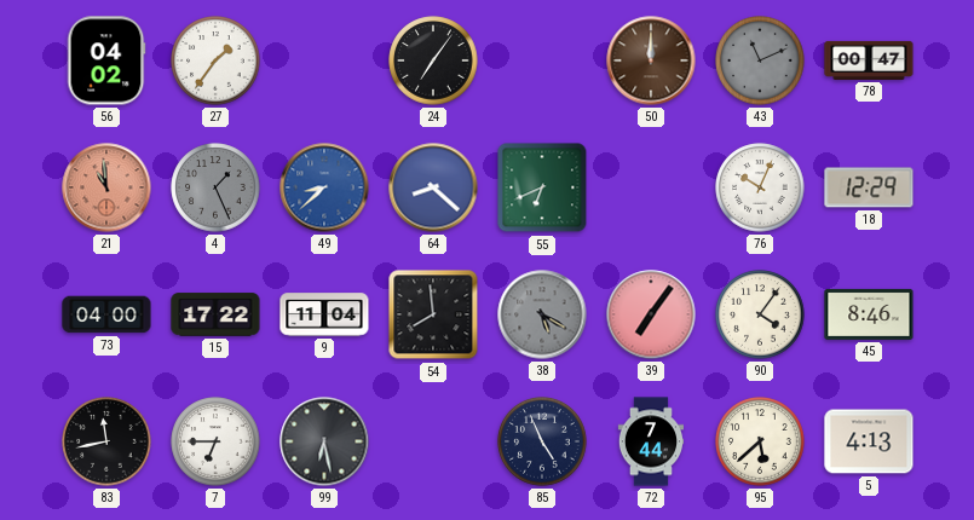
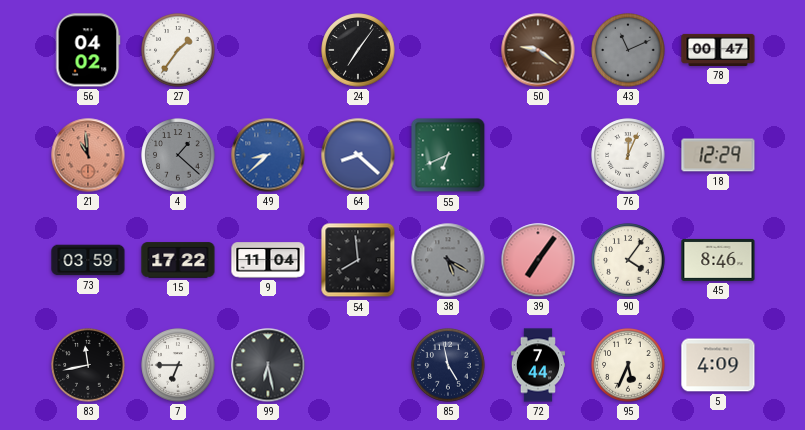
50: 12:00 -> 9:21 (538, 50)
4: 1:26 -> 1:22 (178, 155)
76: 10:04 -> 12:04 (628, 155)
73: 04:00 -> 03:59 (88, 260)
85: 4:56 -> 4:58 (448, 365)
95: 5:38 -> 5:34 (628, 365)
5: 4:13 -> 4:09 (718, 365)
